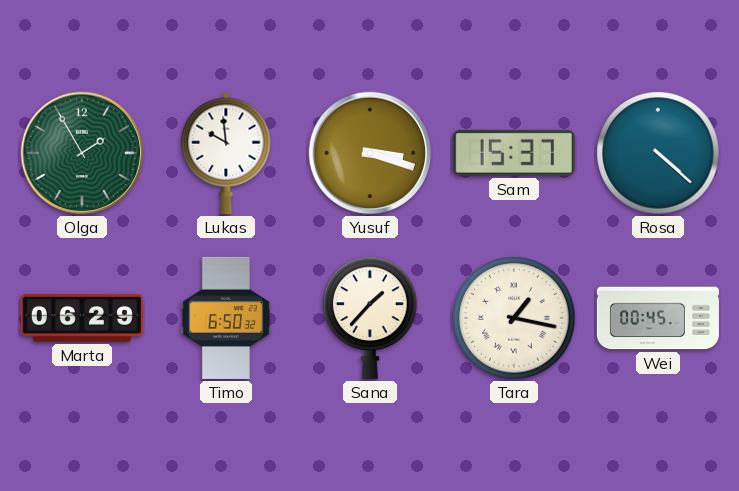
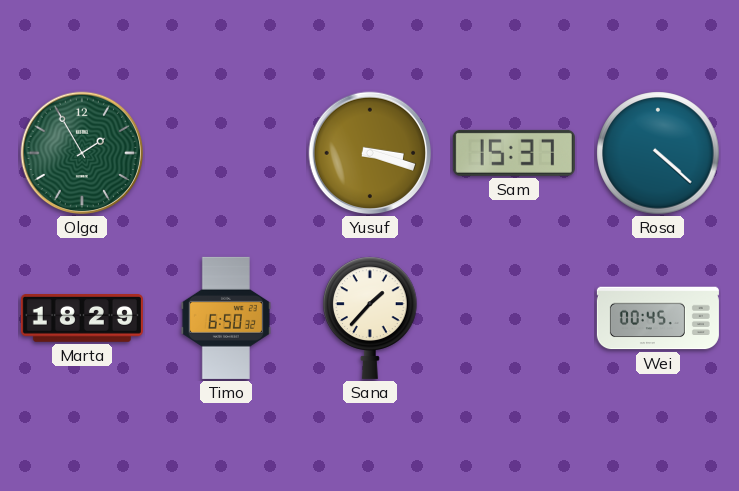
Lukas: 9:59 -> none (226, 153)
Marta: 06:29 -> 18:29 (82, 319)
Tara: 1:17 -> none (514, 318)
